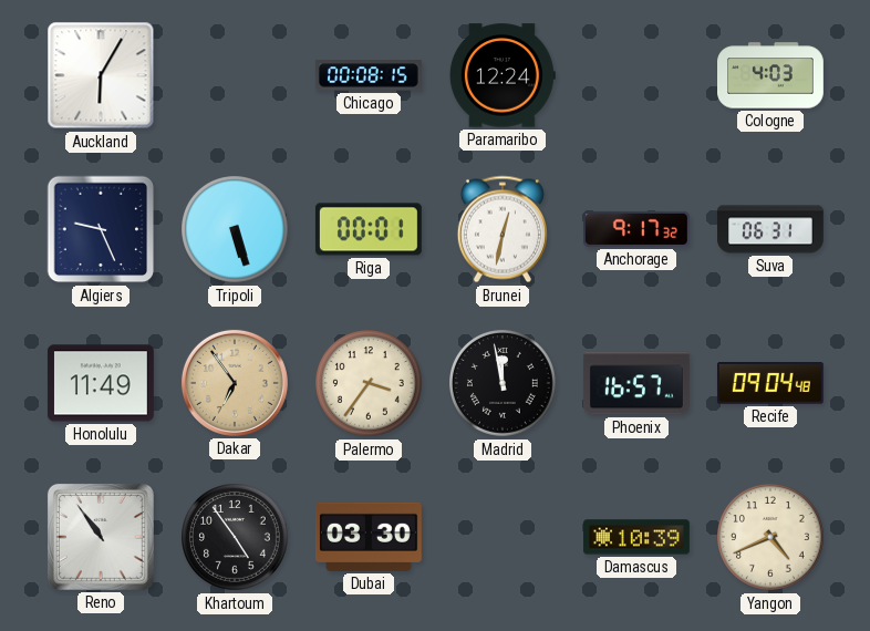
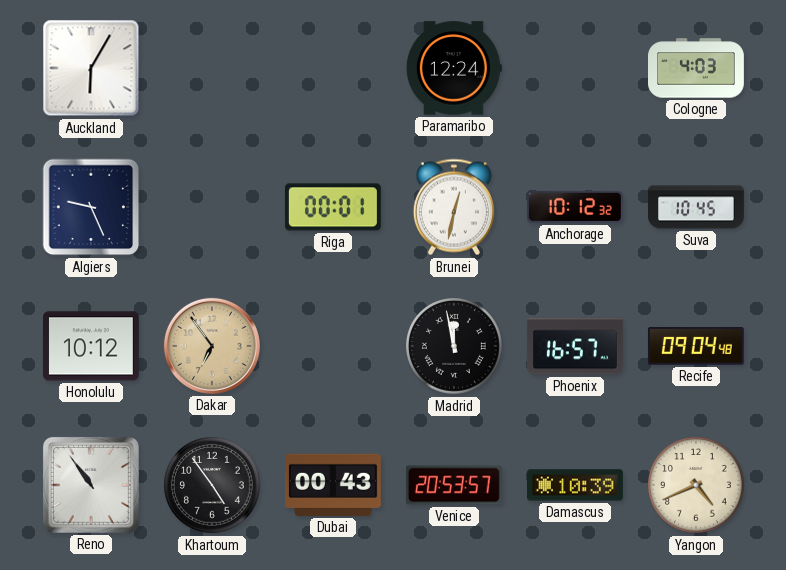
Chicago: 00:08 -> none (369, 75)
Tripoli: 5:27 -> none (236, 230)
Anchorage: 9:17 -> 10:12 (575, 207)
Suva: 06:31 -> 10:45 (697, 207)
Honolulu: 11:49 -> 10:12 (91, 346)
Palermo: 3:36 -> none (370, 384)
Dubai: 03:30 -> 00:43 (333, 485)
Venice: none -> 20:53 (454, 485)
